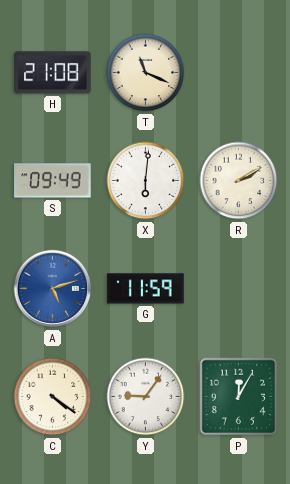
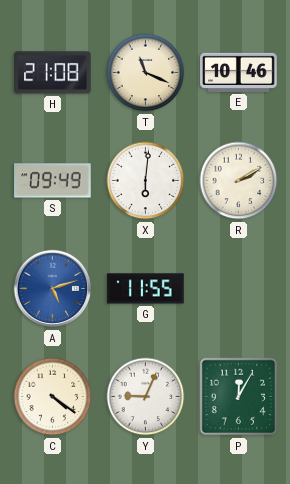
E: none -> 10:46 (239, 72)
G: 11:59 -> 11:55 (146, 289)
Y: 9:06 -> 9:04 (146, 397)
